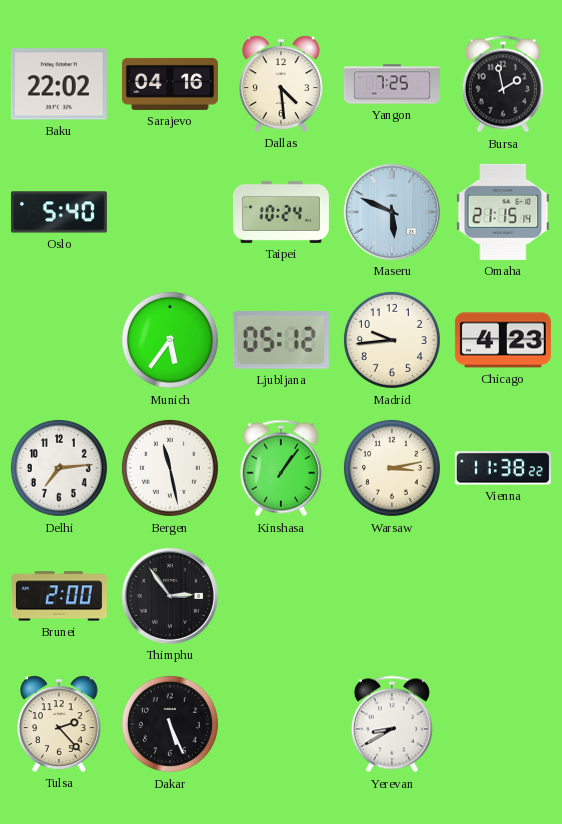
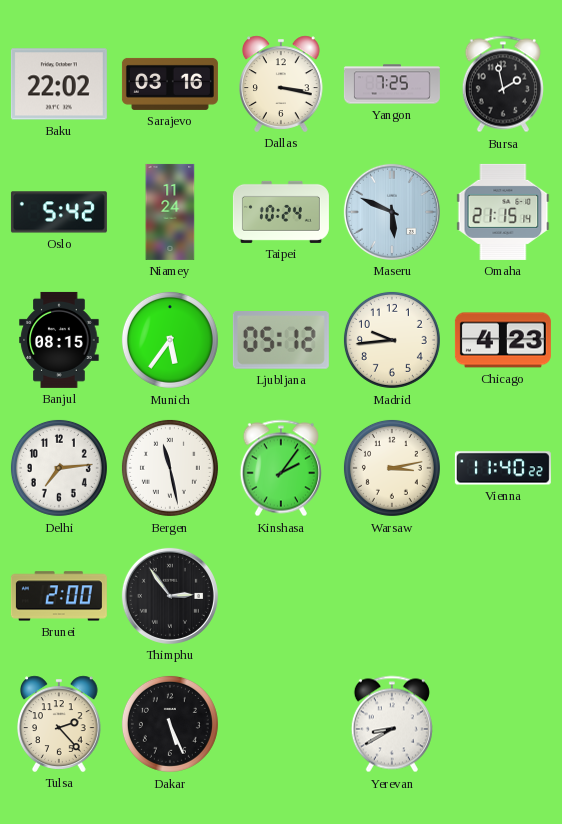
Sarajevo: 04:16 -> 03:16 (170, 84)
Dallas: 4:29 -> 3:17 (282, 84)
Oslo: 5:40 -> 5:42 (59, 212)
Niamey: none -> 11:24 (170, 212)
Banjul: none -> 08:15 (59, 340)
Kinshasa: 1:06 -> 2:06 (281, 468)
Vienna: 11:38 -> 11:40 (503, 468)
